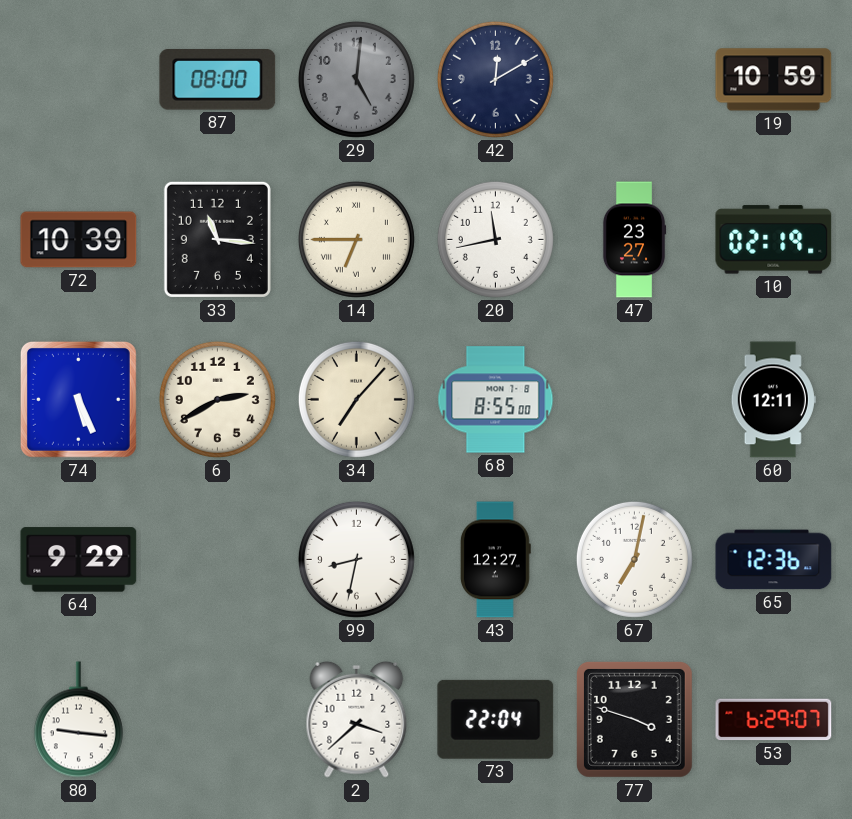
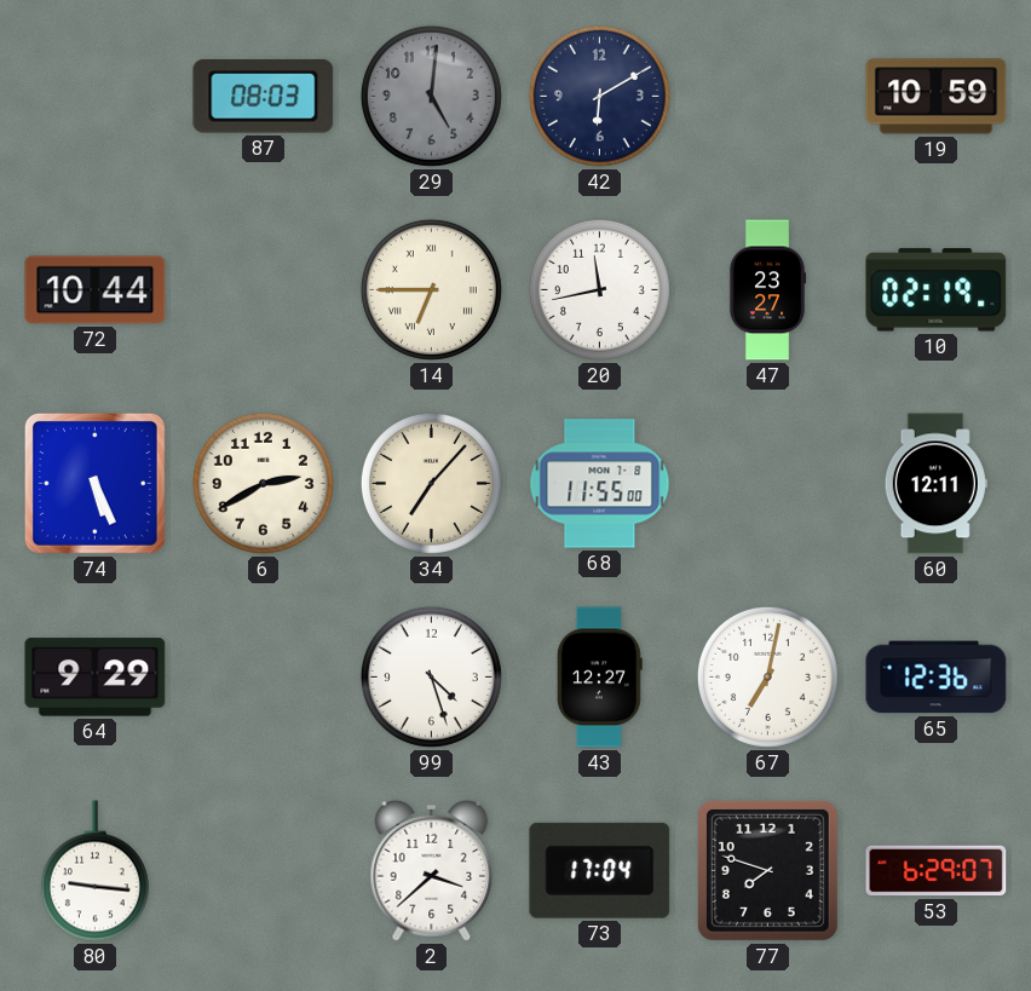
87: 08:00 -> 08:03 (264, 97)
42: 12:10 -> 6:10 (599, 96)
72: 10:39 -> 10:44 (96, 290)
33: 11:16 -> none (217, 239)
68: 8:55 -> 11:55 (600, 484)
99: 8:32 -> 4:27 (431, 676)
73: 22:04 -> 17:04 (600, 870)
77: 3:48 -> 7:48 (767, 870)
